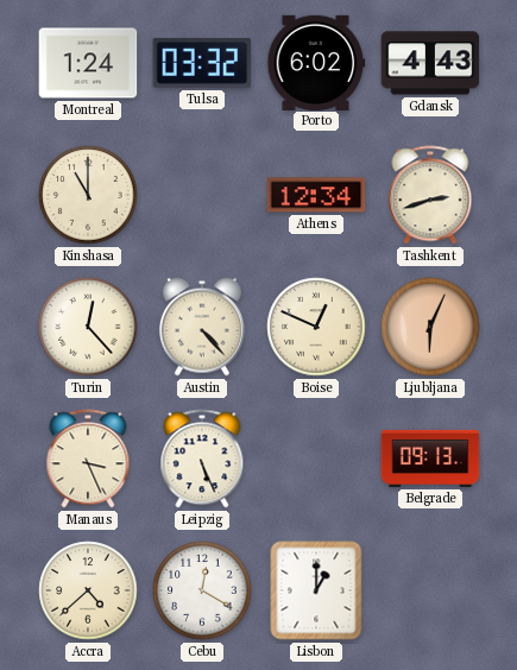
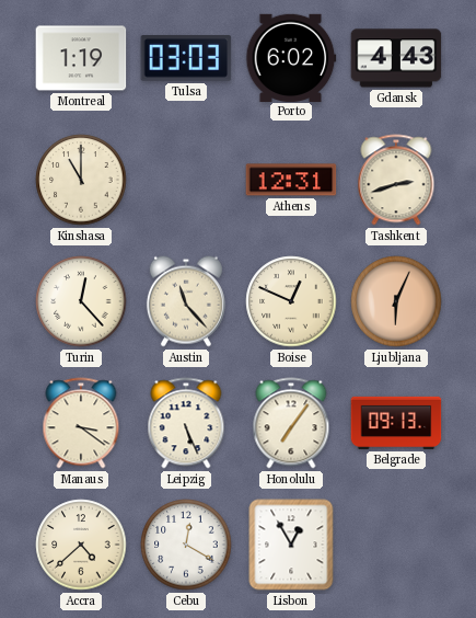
Montreal: 1:24 -> 1:19 (81, 58)
Tulsa: 03:32 -> 03:03 (186, 59)
Athens: 12:34 -> 12:31 (291, 180)
Austin: 4:23 -> 11:23 (186, 301)
Manaus: 3:26 -> 3:21 (81, 423)
Honolulu: none -> 7:06 (291, 423)
Lisbon: 1:00 -> 12:55 (291, 545)
